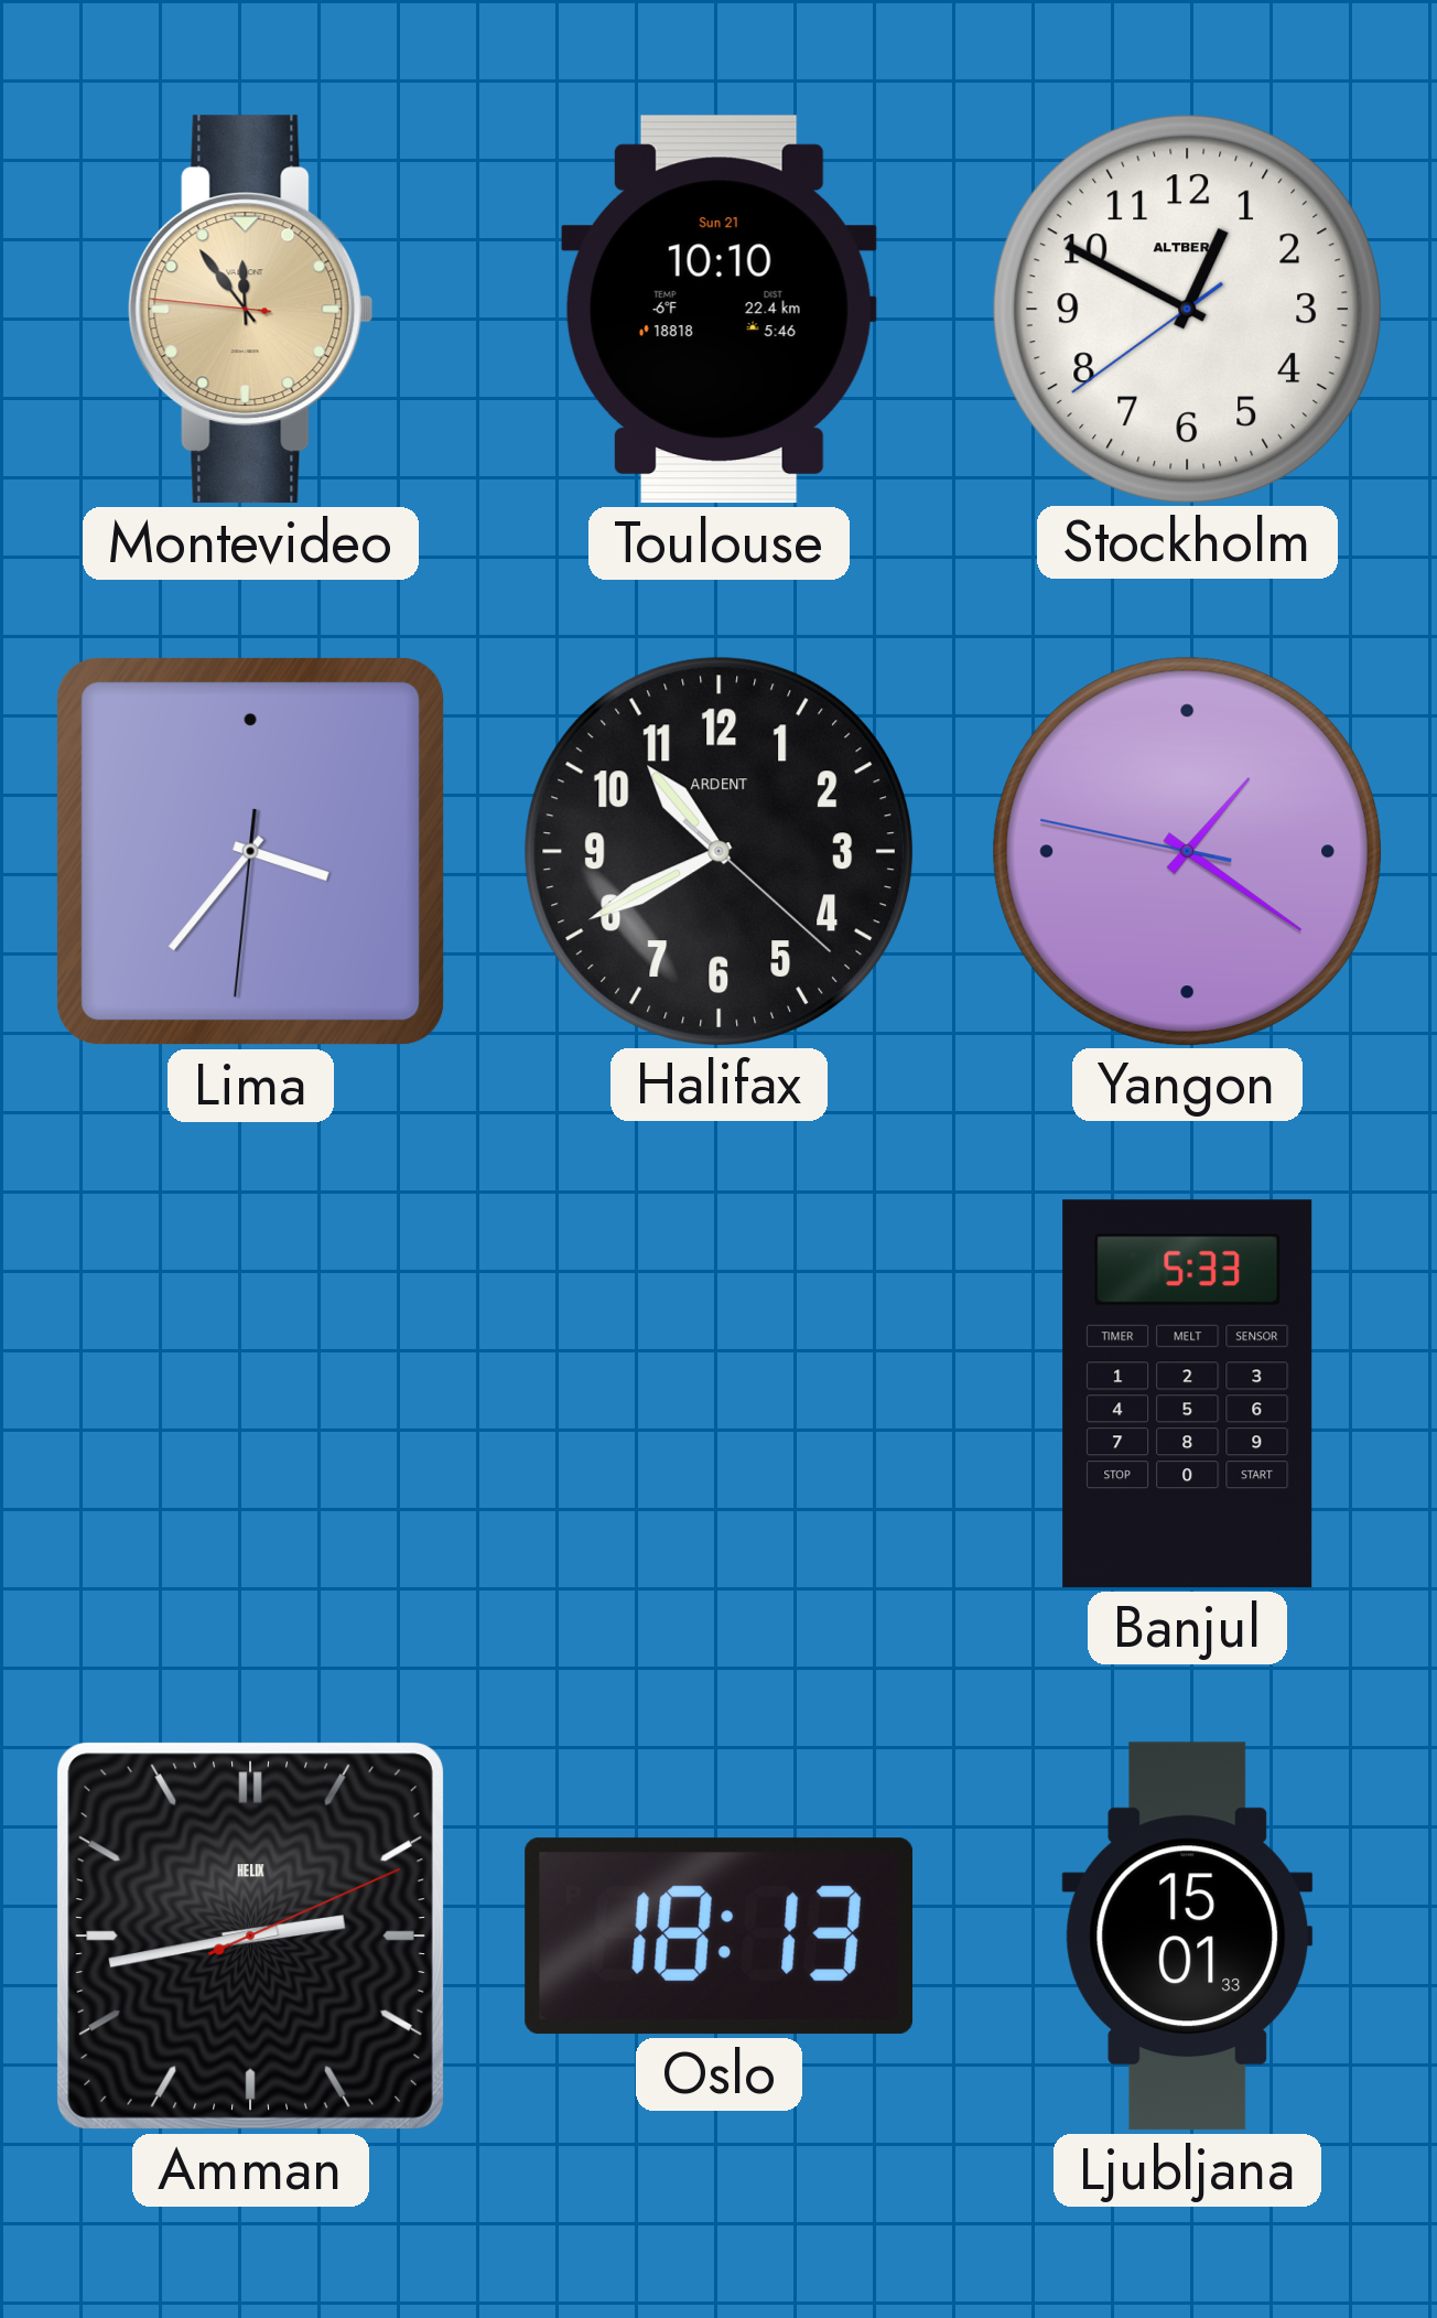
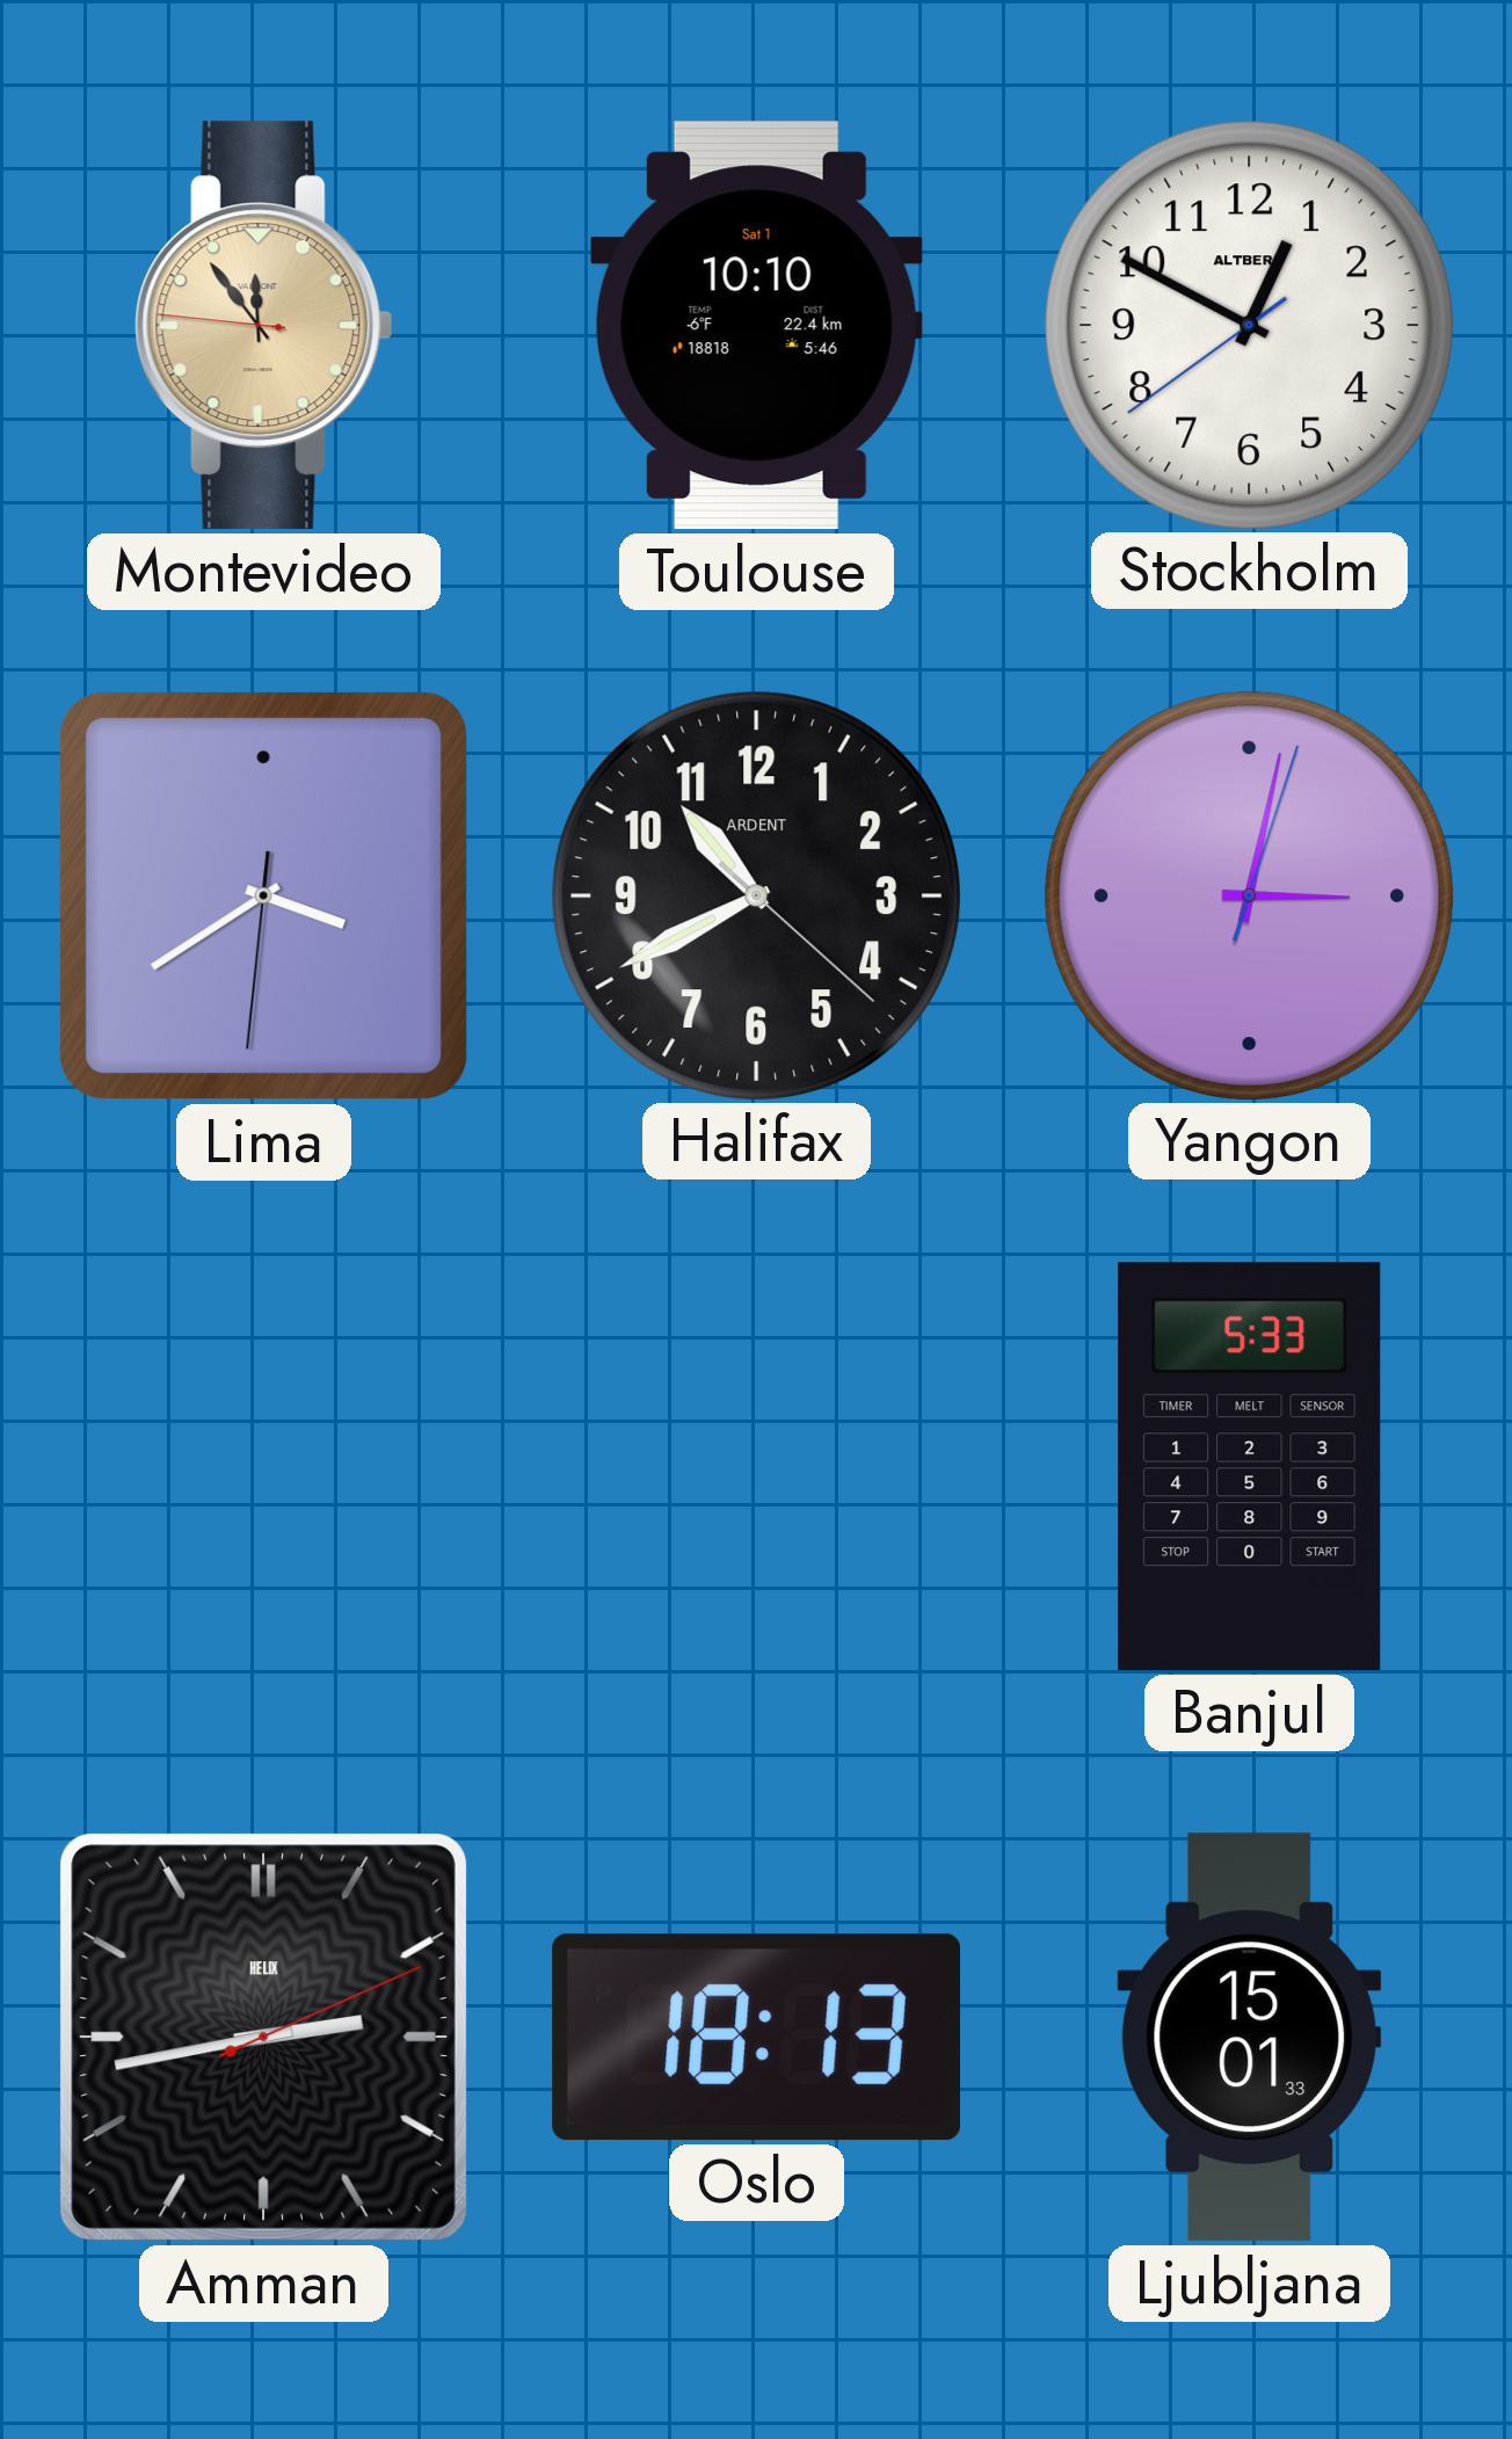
Toulouse date: Sun 21 -> Sat 1 (756, 326)
Lima: 3:36 -> 3:39 (263, 895)
Yangon: 1:20 -> 3:02 (1249, 895)
